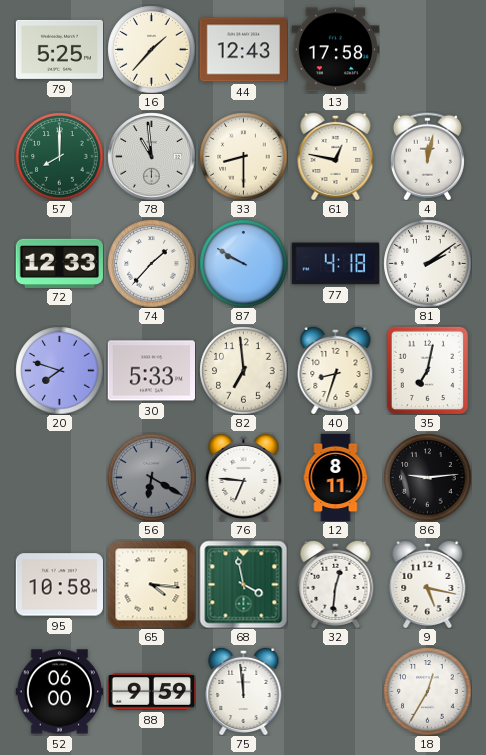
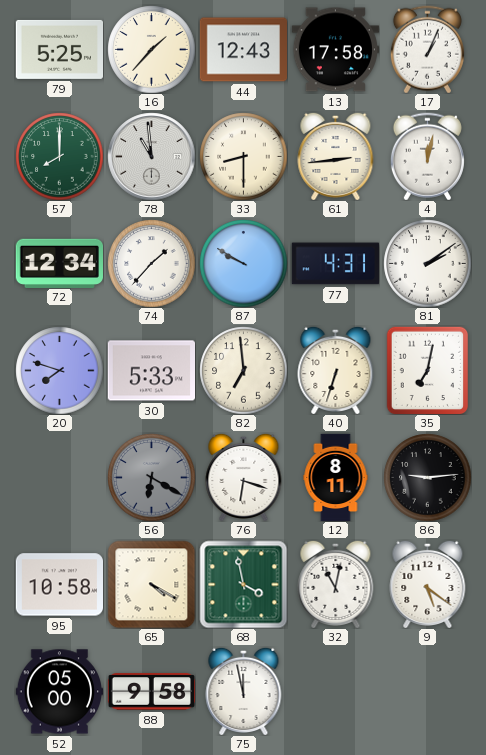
17: none -> 1:04 (427, 49)
61: 12:47 -> 2:44 (336, 156)
72: 12:33 -> 12:34 (59, 263)
77: 4:18 -> 4:31 (335, 264)
40: 8:33 -> 6:33 (336, 370)
76: 6:46 -> 6:18 (244, 477)
65: 4:16 -> 4:20 (151, 584)
32: 12:31 -> 11:02 (336, 584)
9: 5:17 -> 5:21 (428, 584)
52: 06:00 -> 05:00 (59, 692)
88: 9:59 -> 9:58 (151, 692)
75: 11:59 -> 11:58 (244, 691)
18: 12:35 -> none (427, 691)
